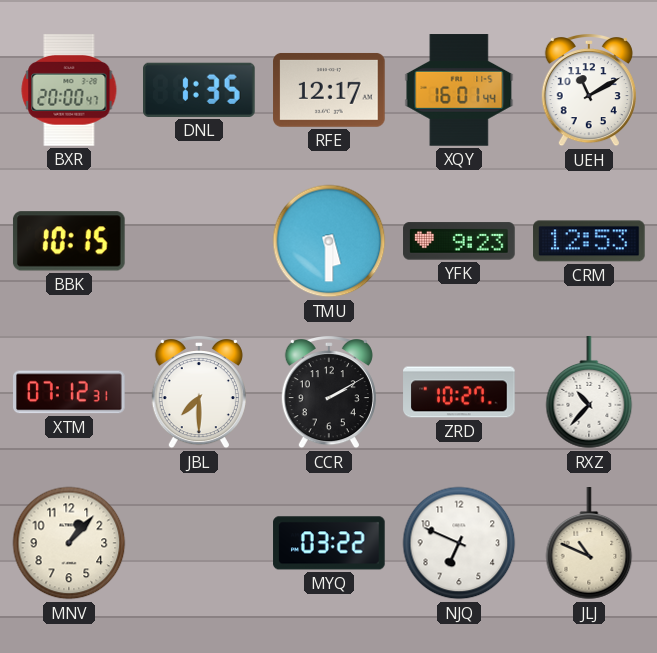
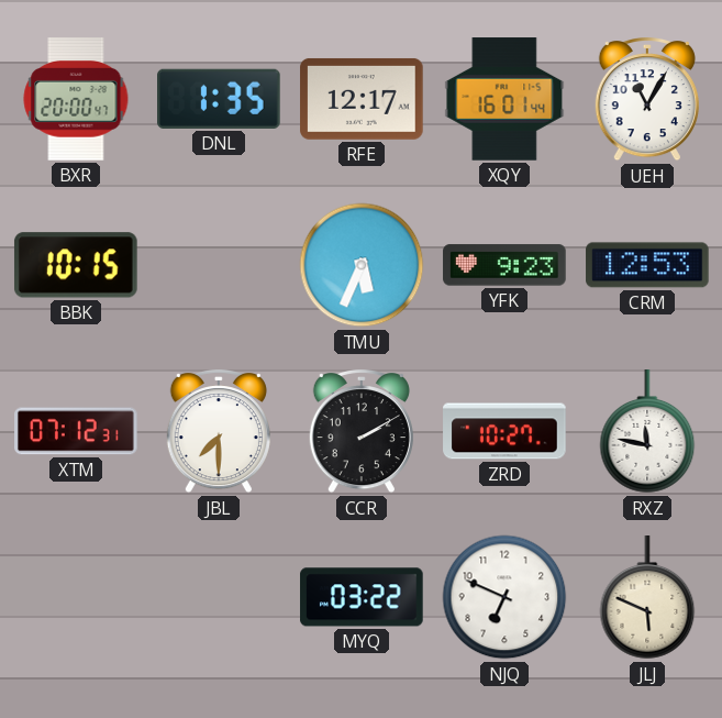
UEH: 11:10 -> 11:05 (647, 100)
TMU: 5:30 -> 5:34 (362, 265)
RXZ: 10:37 -> 11:47 (647, 432)
MNV: 1:07 -> none (69, 543)
JLJ: 10:49 -> 5:49 (647, 598)
